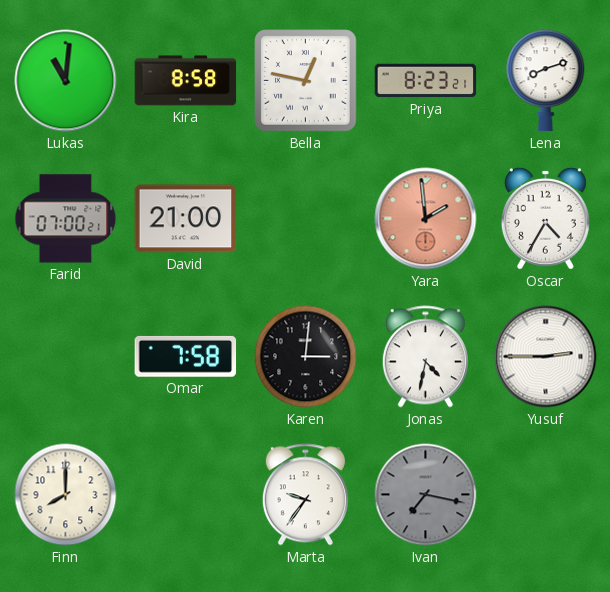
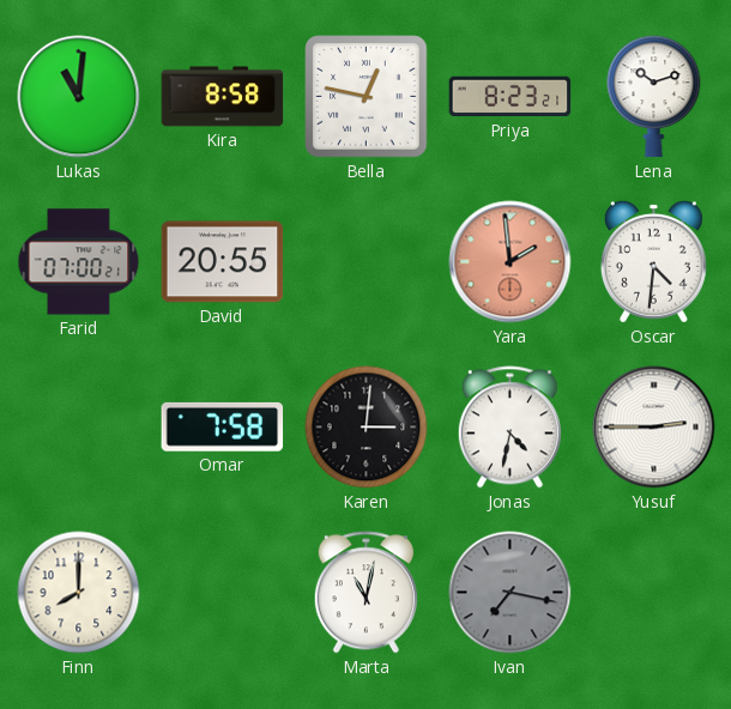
Lena: 8:12 -> 10:12 (654, 97)
David: 21:00 -> 20:55 (223, 262)
Oscar: 4:35 -> 4:31 (653, 261)
Marta: 9:36 -> 11:02 (365, 593)
